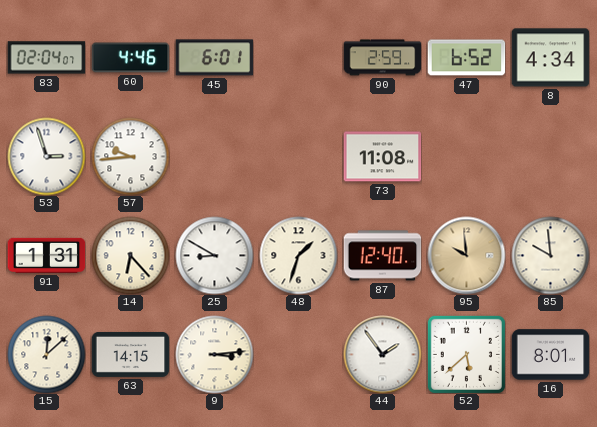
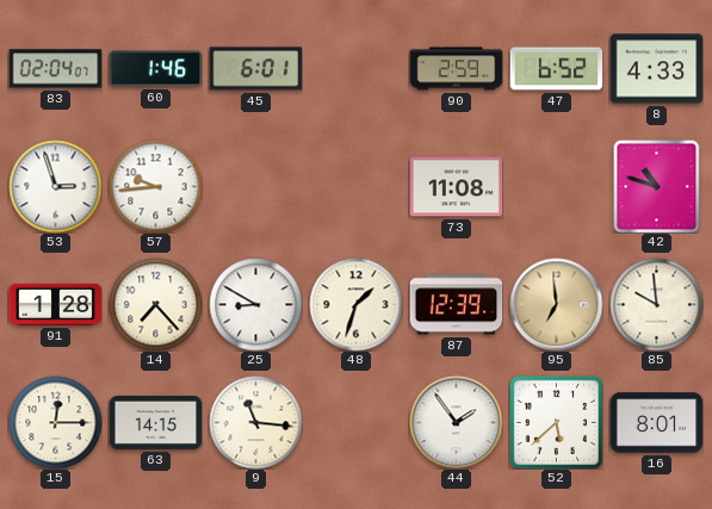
60: 4:46 -> 1:46 (155, 69)
8: 4:34 -> 4:33 (656, 69)
42: none -> 10:48 (657, 186)
91: 1:31 -> 1:28 (55, 304)
14: 6:23 -> 7:23 (155, 304)
87: 12:40 -> 12:39 (456, 305)
95: 9:59 -> 6:59 (556, 304)
15: 12:08 -> 12:15 (55, 422)
9: 3:14 -> 11:16 (255, 422)
